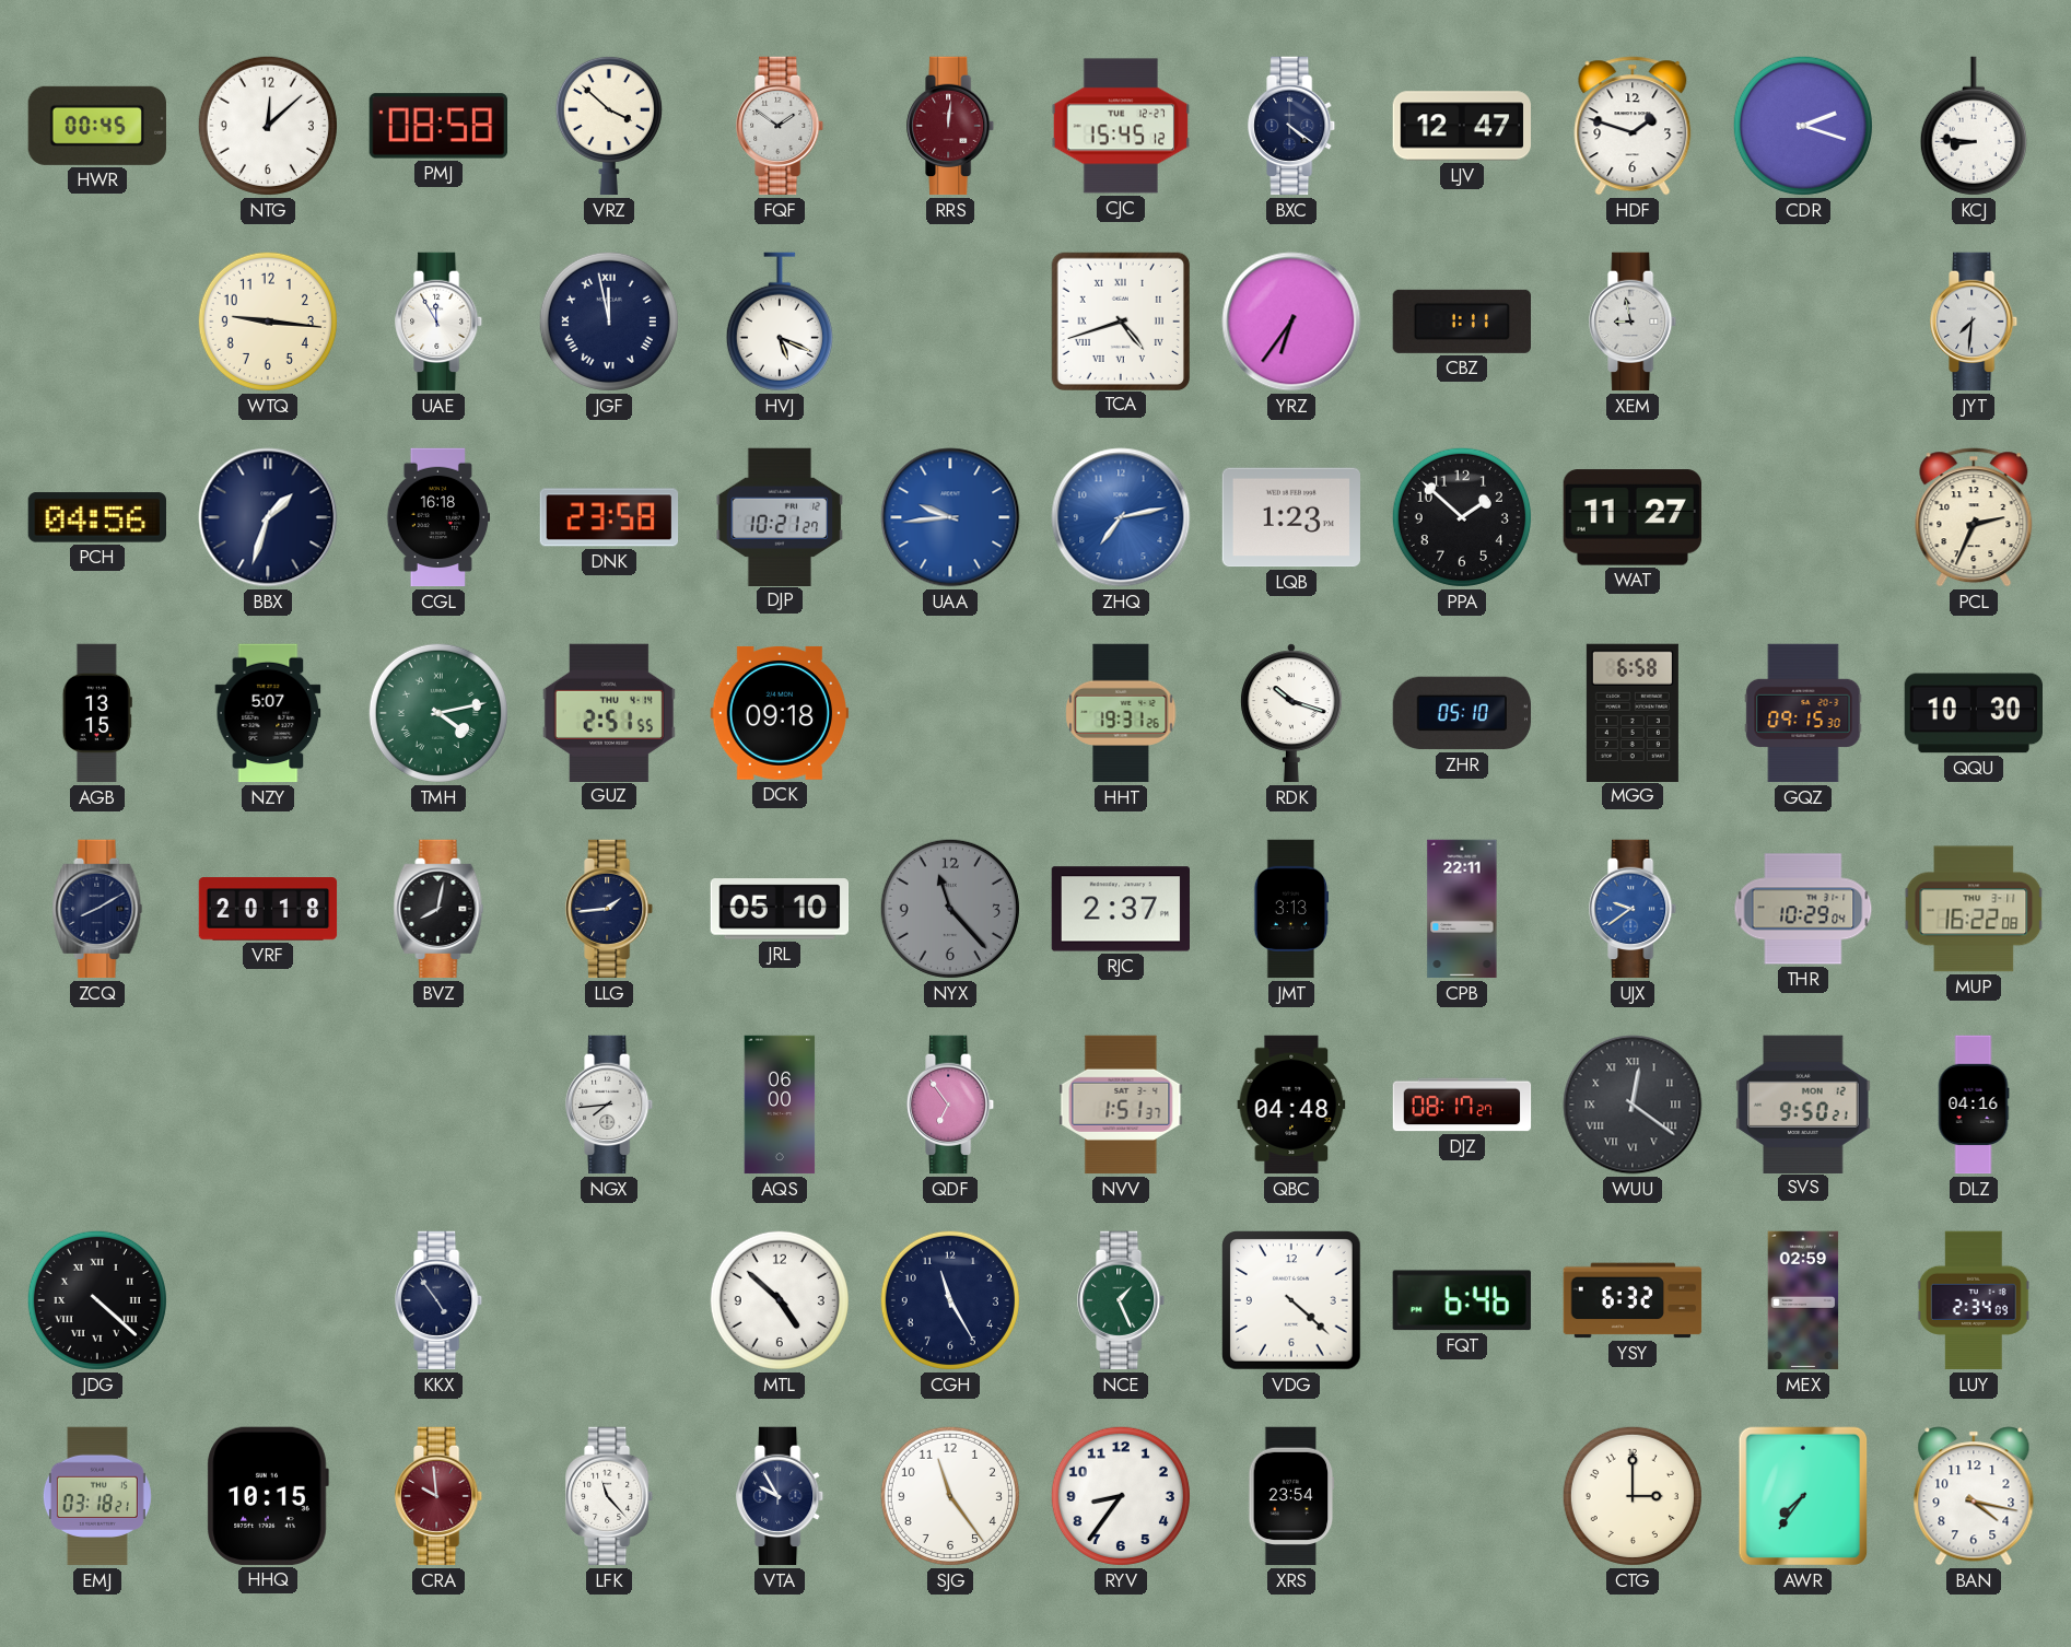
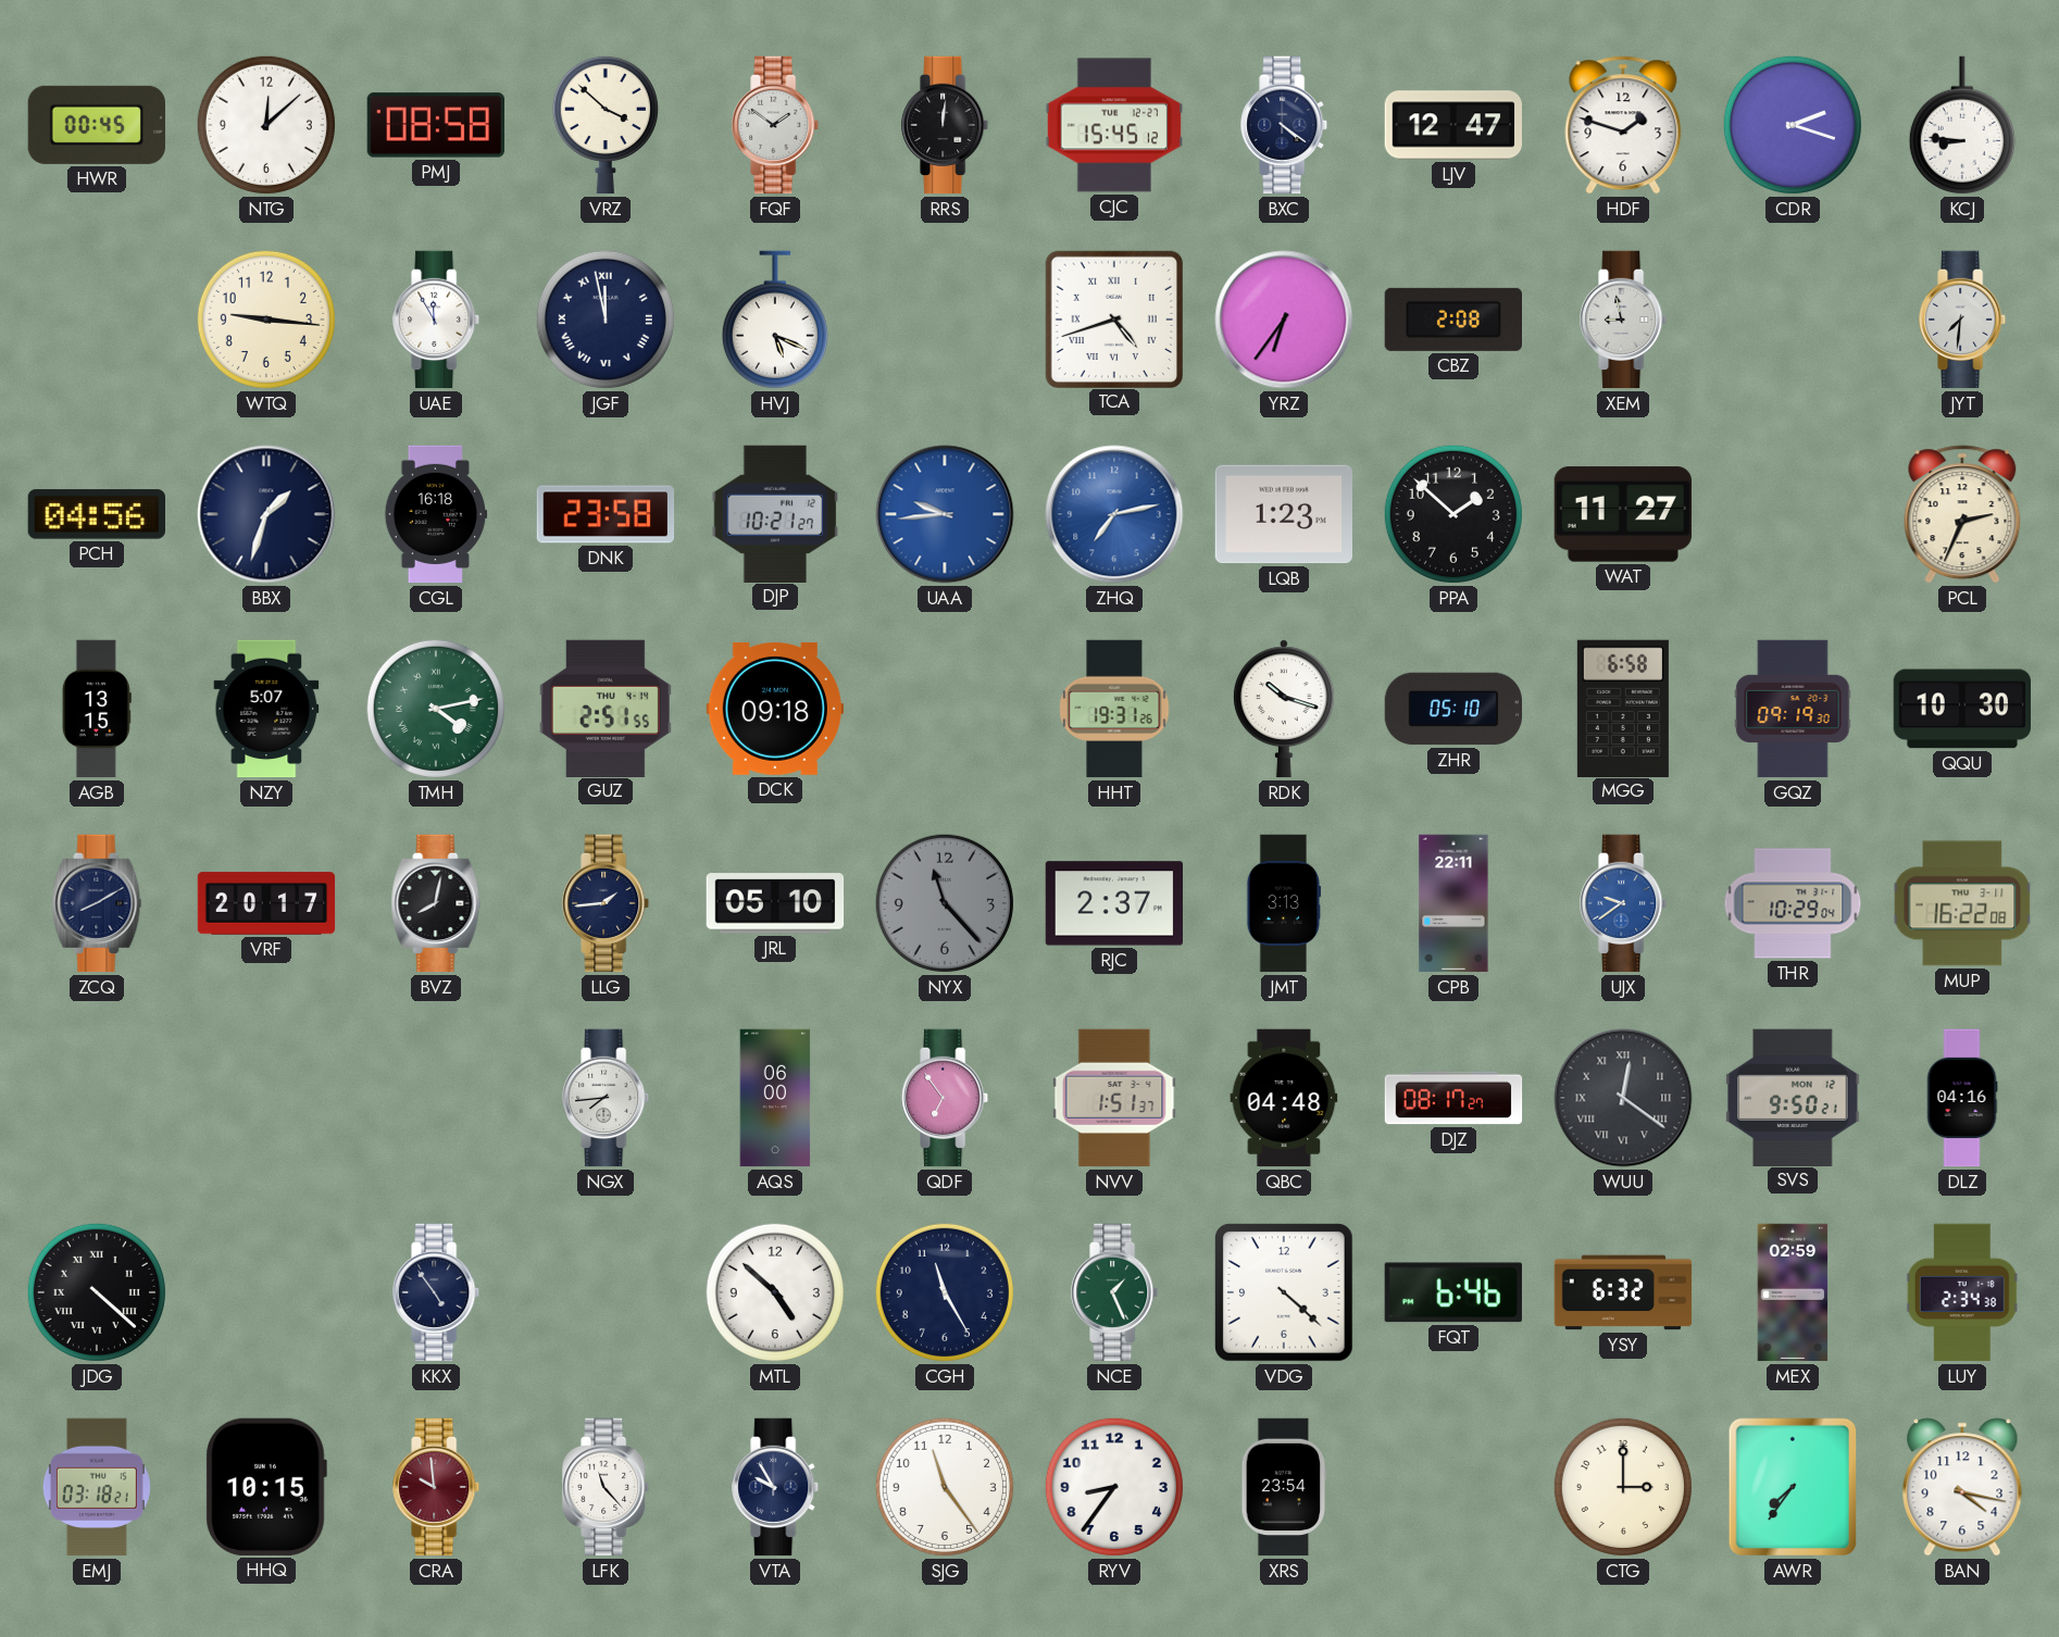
RRS dial: burgundy -> black (946, 125)
CBZ: 1:11 -> 2:08 (1452, 320)
GQZ: 09:15 -> 09:19 (1793, 709)
VRF: 20:18 -> 20:17 (266, 903)
LUY: 2:34:09 -> 2:34:38 (1962, 1292)
